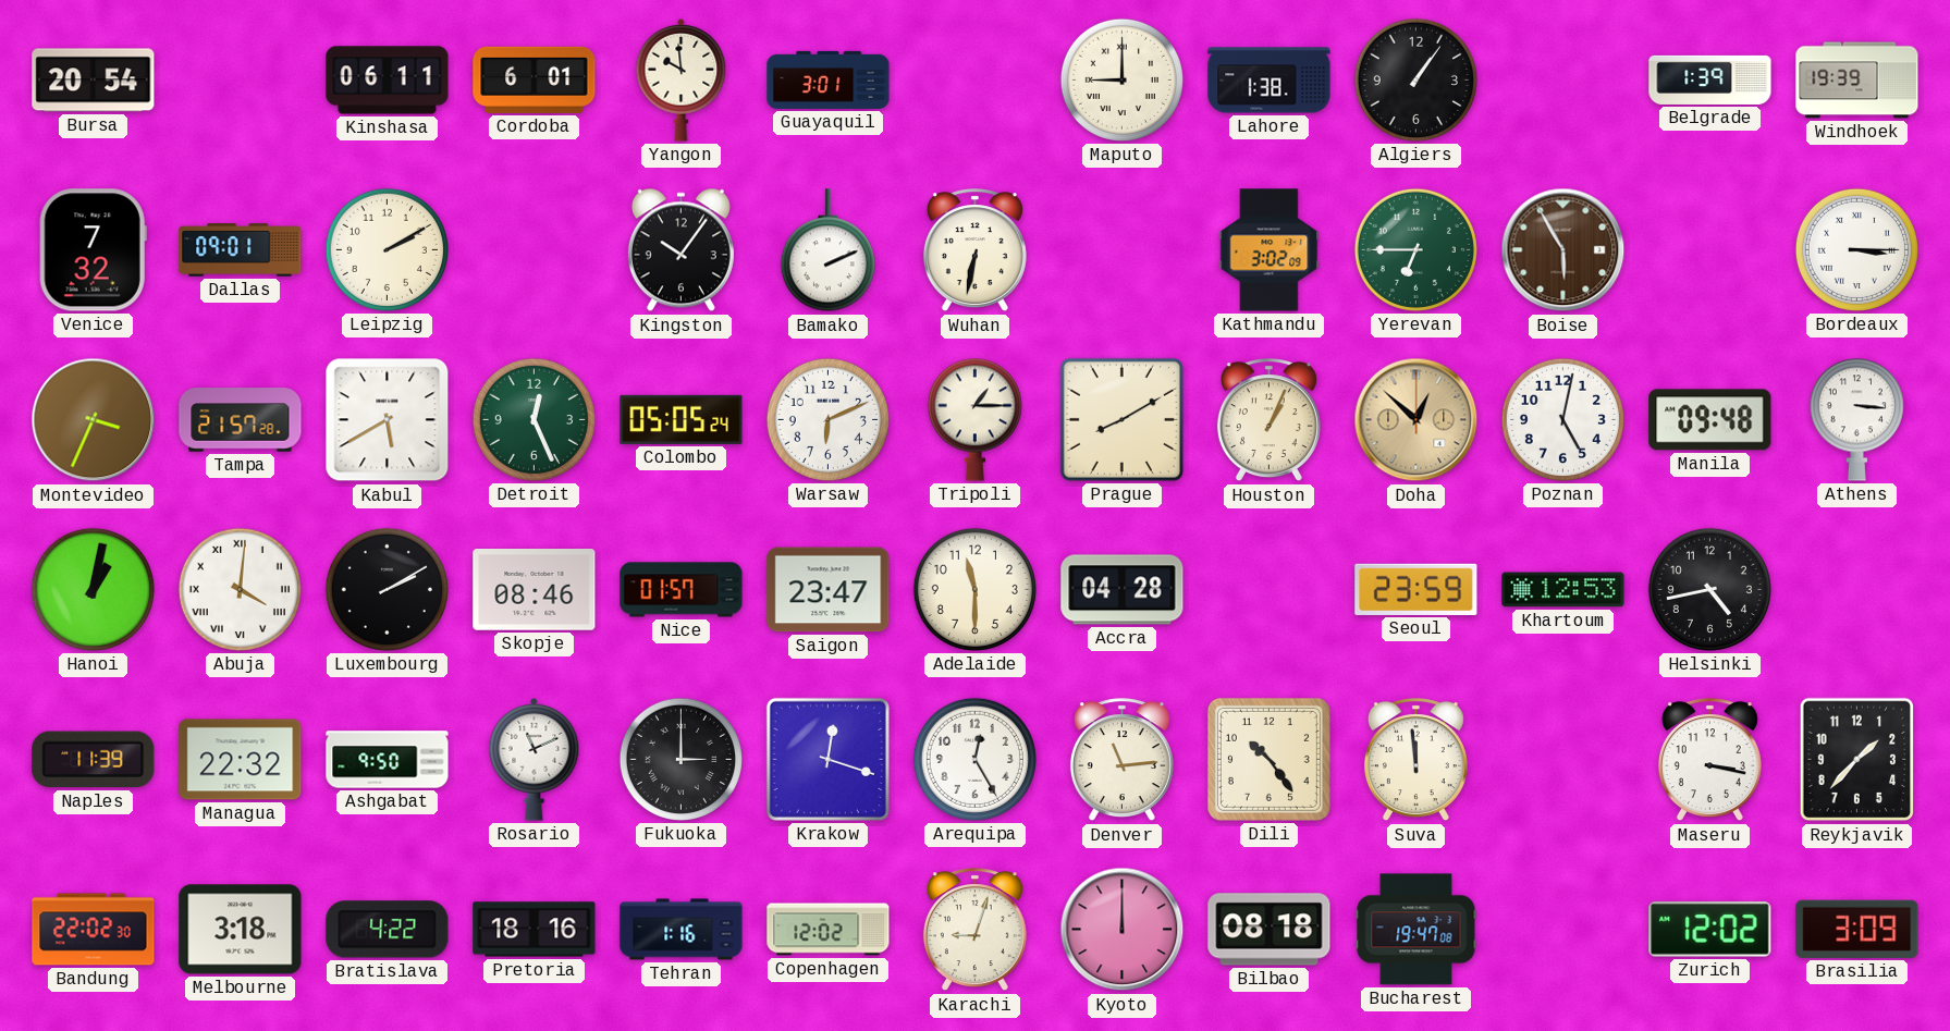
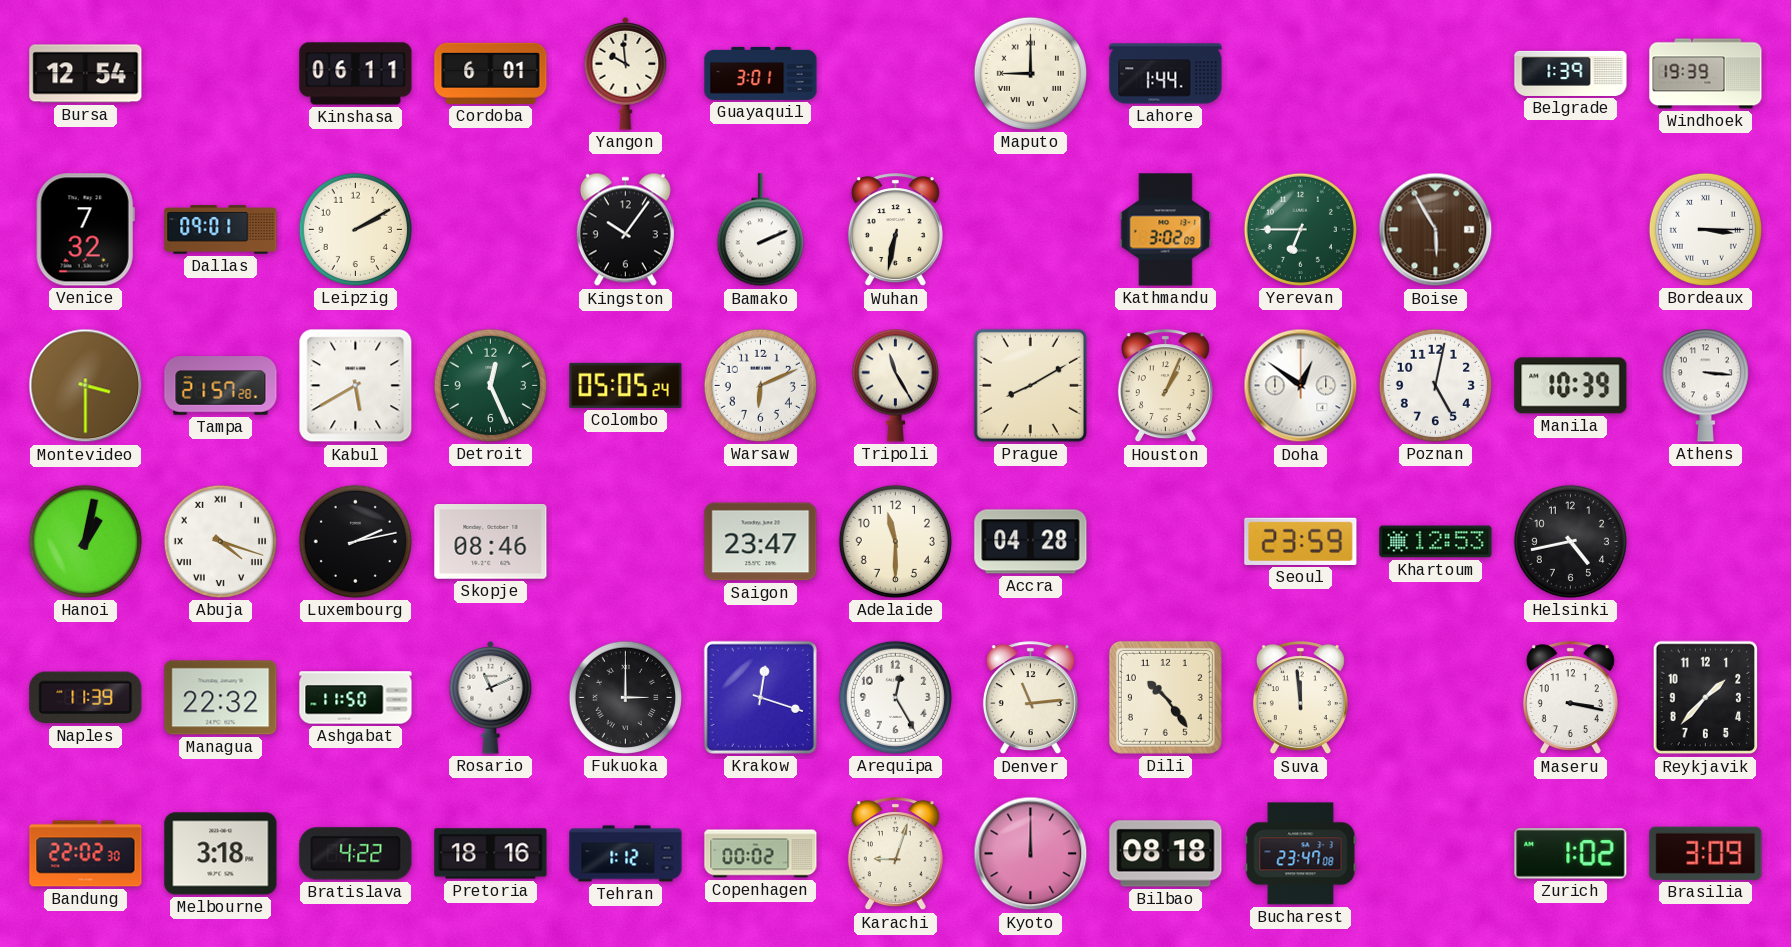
Bursa: 20:54 -> 12:54 (86, 74)
Lahore: 1:38 -> 1:44 (1166, 74)
Algiers: 1:06 -> none (1415, 79)
Montevideo: 3:34 -> 3:30 (86, 386)
Tripoli: 1:15 -> 11:25 (895, 385)
Doha: 12:52 -> 12:51 (1301, 386)
Doha dial: champagne -> white (1301, 386)
Manila: 09:48 -> 10:39 (1571, 386)
Abuja: 4:01 -> 4:18 (220, 541)
Luxembourg: 2:10 -> 2:13 (355, 541)
Nice: 01:57 -> none (682, 590)
Ashgabat: 9:50 -> 11:50 (356, 698)
Tehran: 1:16 -> 1:12 (626, 854)
Copenhagen: 12:02 -> 00:02 (761, 854)
Bucharest: 19:47 -> 23:47 (1301, 854)
Zurich: 12:02 -> 1:02 (1571, 854)
